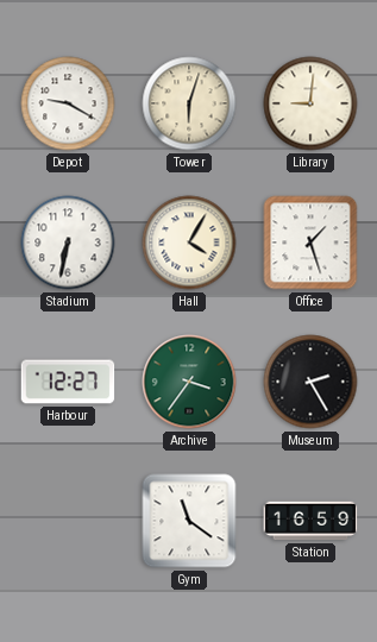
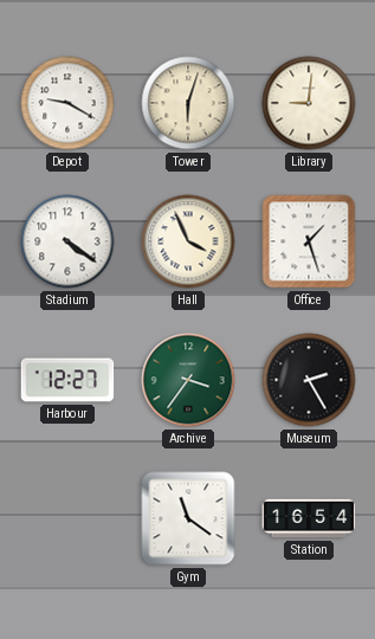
Stadium: 6:32 -> 4:21 (67, 241)
Hall: 4:05 -> 3:56 (188, 241)
Station: 16:59 -> 16:54 (309, 518)
